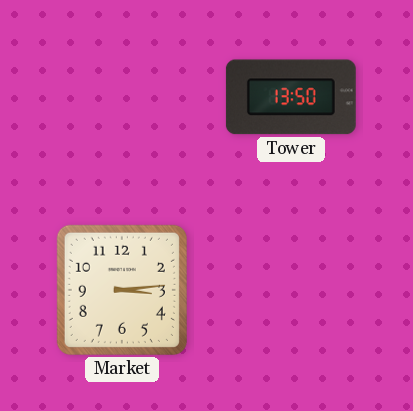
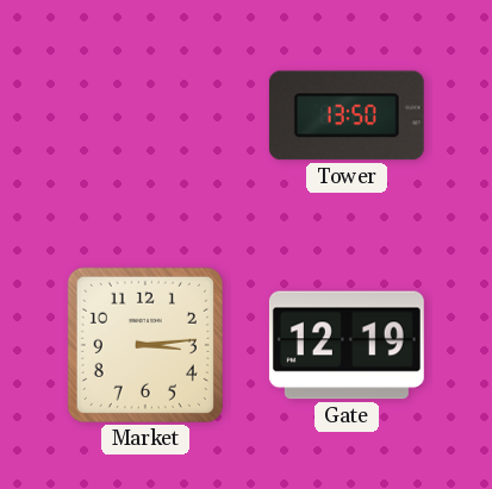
Gate: none -> 12:19 (347, 345)
